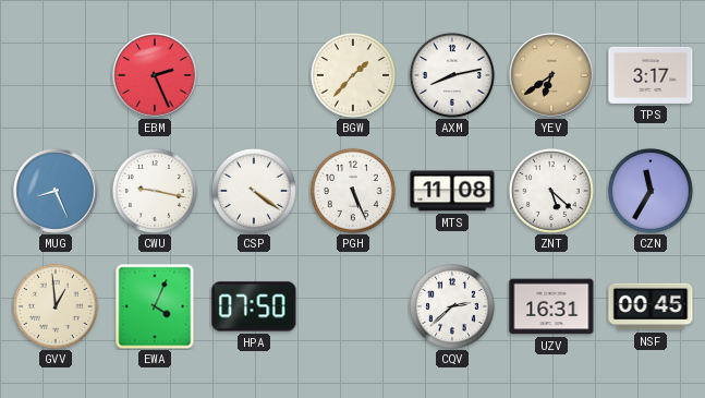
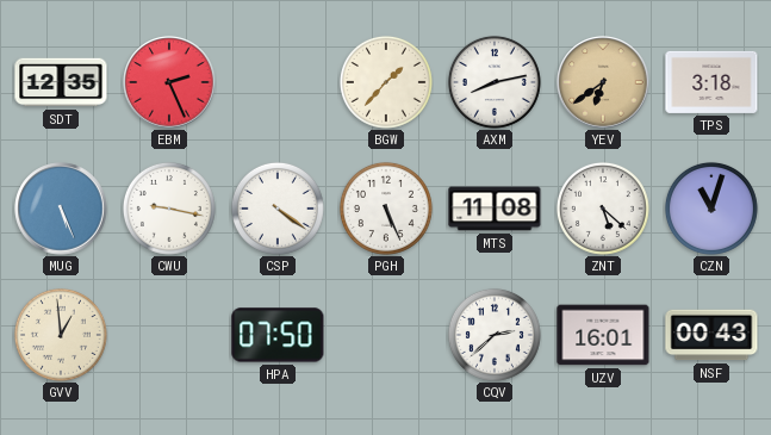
SDT: none -> 12:35 (61, 82)
TPS: 3:17 -> 3:18 (711, 82)
MUG: 8:26 -> 5:26 (61, 209)
CZN: 11:35 -> 11:03 (711, 209)
EWA: 4:04 -> none (155, 306)
UZV: 16:31 -> 16:01 (603, 335)
NSF: 00:45 -> 00:43 (711, 335)
